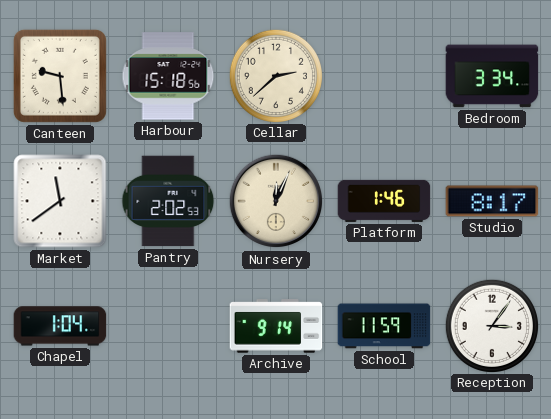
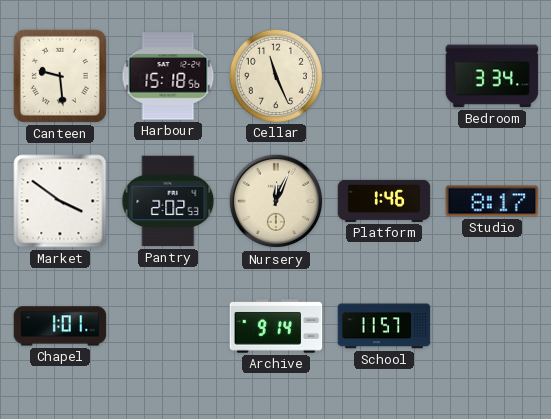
Cellar: 2:38 -> 11:26 (275, 75)
Market: 11:39 -> 3:51 (60, 201)
Chapel: 1:04 -> 1:01 (60, 326)
School: 11:59 -> 11:57 (384, 326)
Reception: 3:06 -> none (491, 325)
